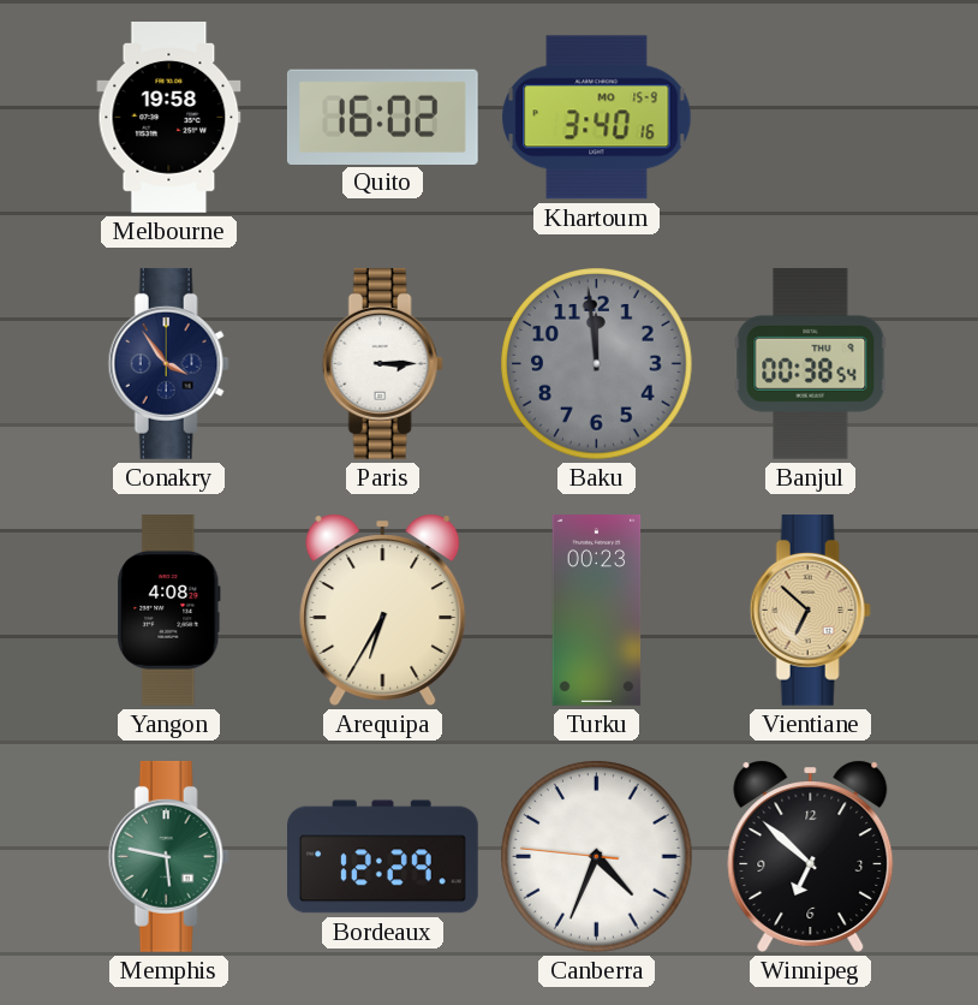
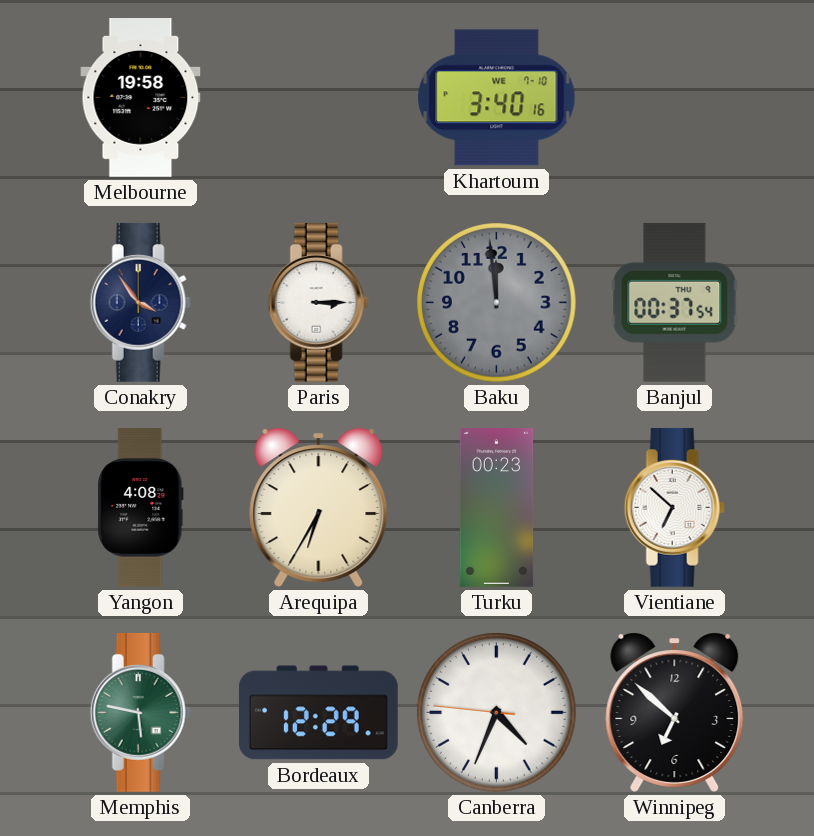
Quito: 16:02 -> none (382, 117)
Khartoum date: MO 15-9 -> WE 7-10 (497, 98)
Banjul: 00:38 -> 00:37 (675, 302)
Vientiane dial: champagne -> white (674, 508)
